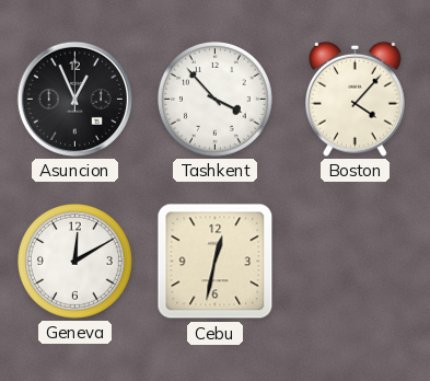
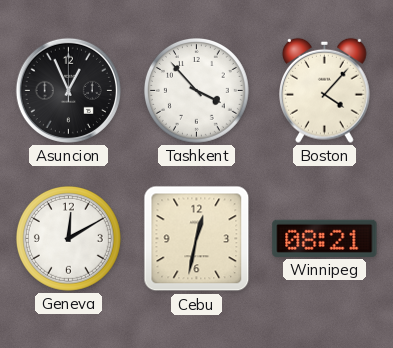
Winnipeg: none -> 08:21 (325, 238)
